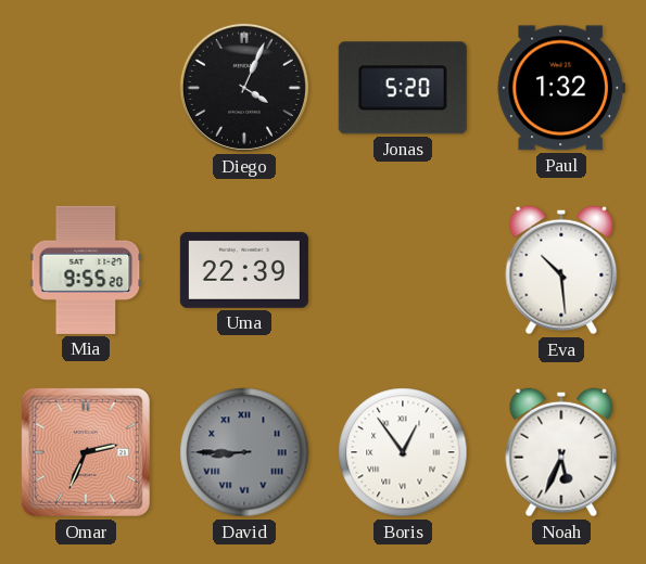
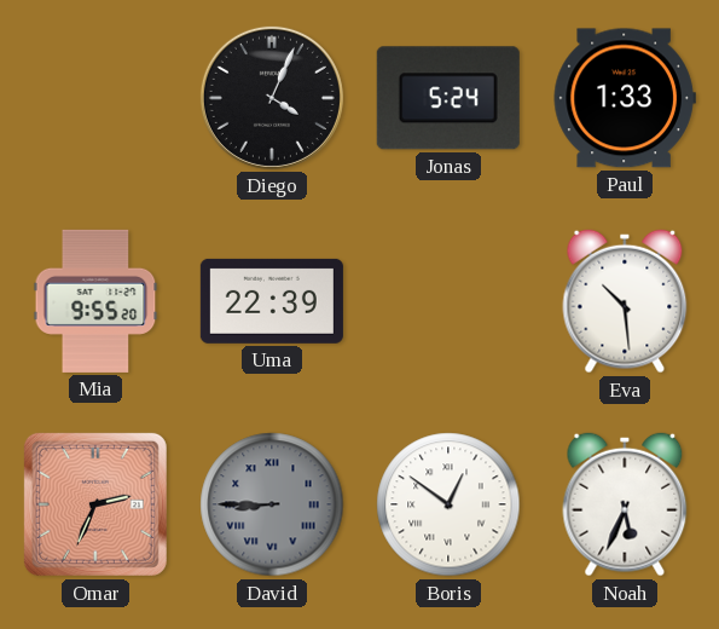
Jonas: 5:20 -> 5:24 (448, 98)
Paul: 1:32 -> 1:33 (625, 98)
Boris: 12:54 -> 12:51 (448, 504)
